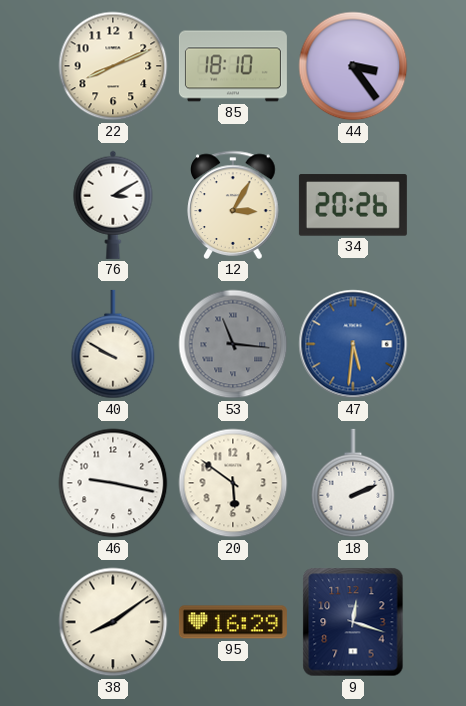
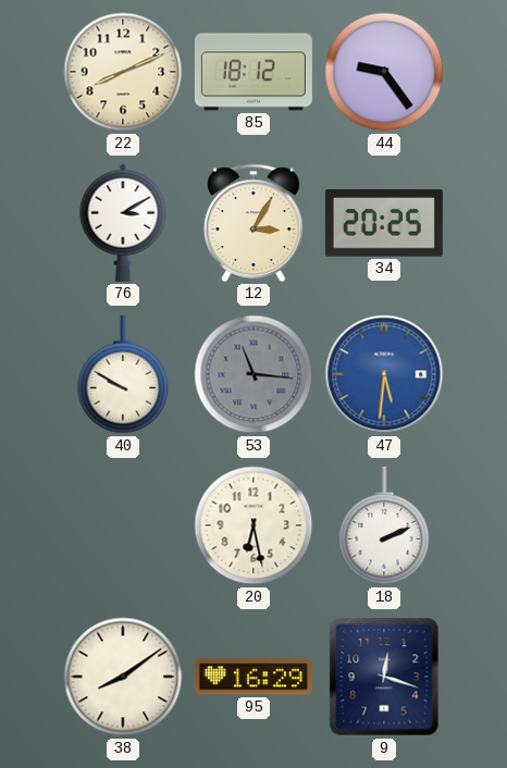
85: 18:10 -> 18:12 (253, 72)
44: 3:24 -> 9:24 (384, 72)
34: 20:26 -> 20:25 (384, 223)
46: 9:17 -> none (113, 483)
20: 5:51 -> 6:28 (253, 525)
